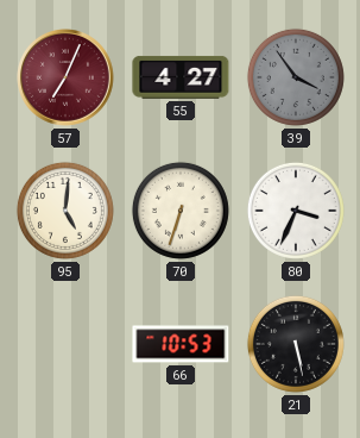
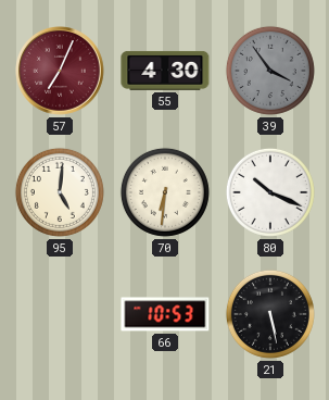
55: 4:27 -> 4:30 (165, 71)
70: 6:33 -> 6:31 (165, 192)
80: 3:34 -> 10:19 (270, 192)
